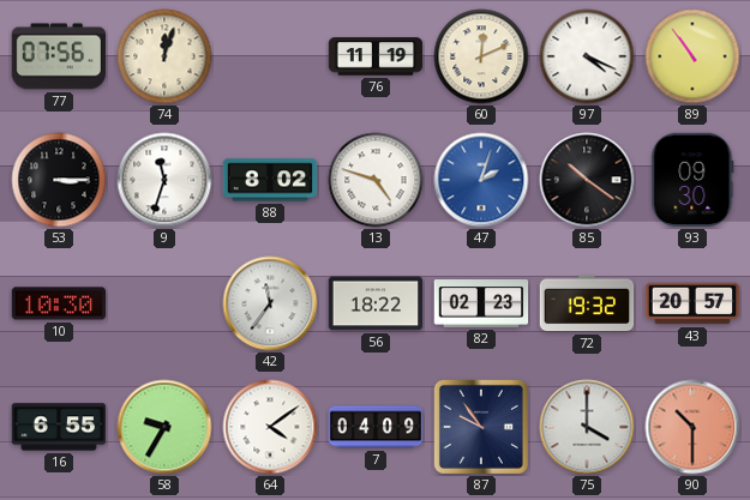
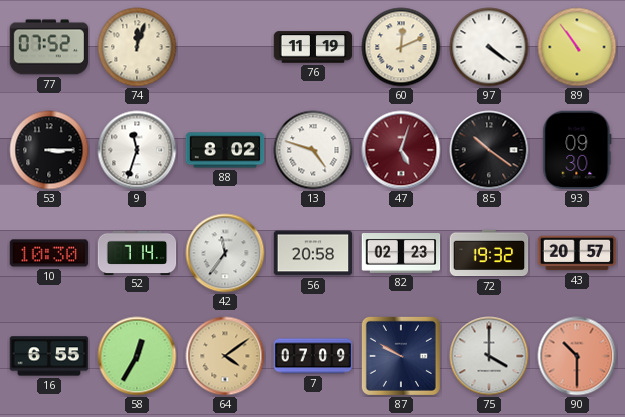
77: 07:56 -> 07:52 (49, 47)
97: 4:19 -> 4:21 (489, 47)
47: 2:03 -> 5:03 (401, 150)
47 dial: blue -> burgundy (401, 150)
52: none -> 7:14 (137, 252)
56: 18:22 -> 20:58 (313, 253)
58: 9:35 -> 12:35 (137, 356)
64 dial: white -> champagne (225, 356)
7: 04:09 -> 07:09 (313, 356)
87: 9:54 -> 9:50 (401, 356)
